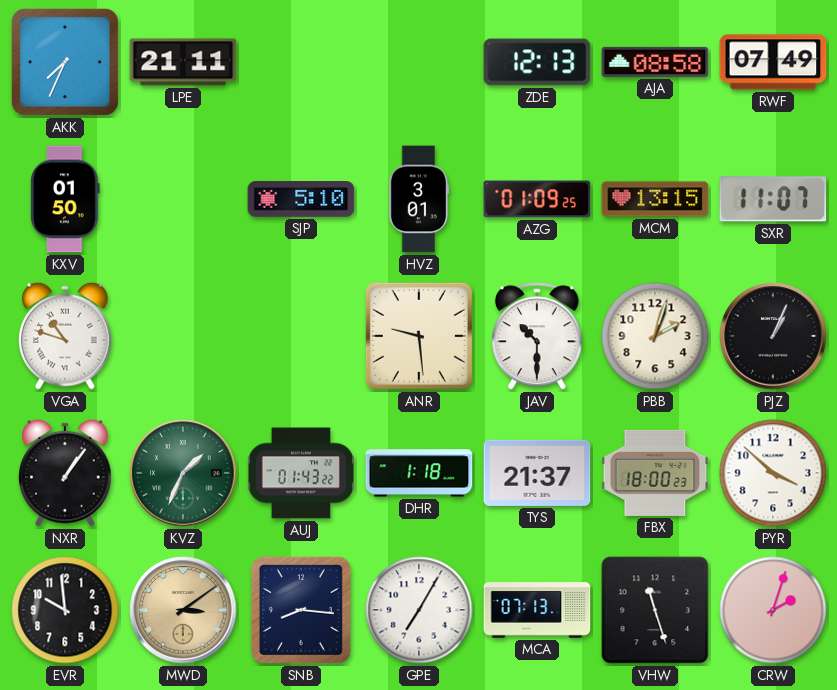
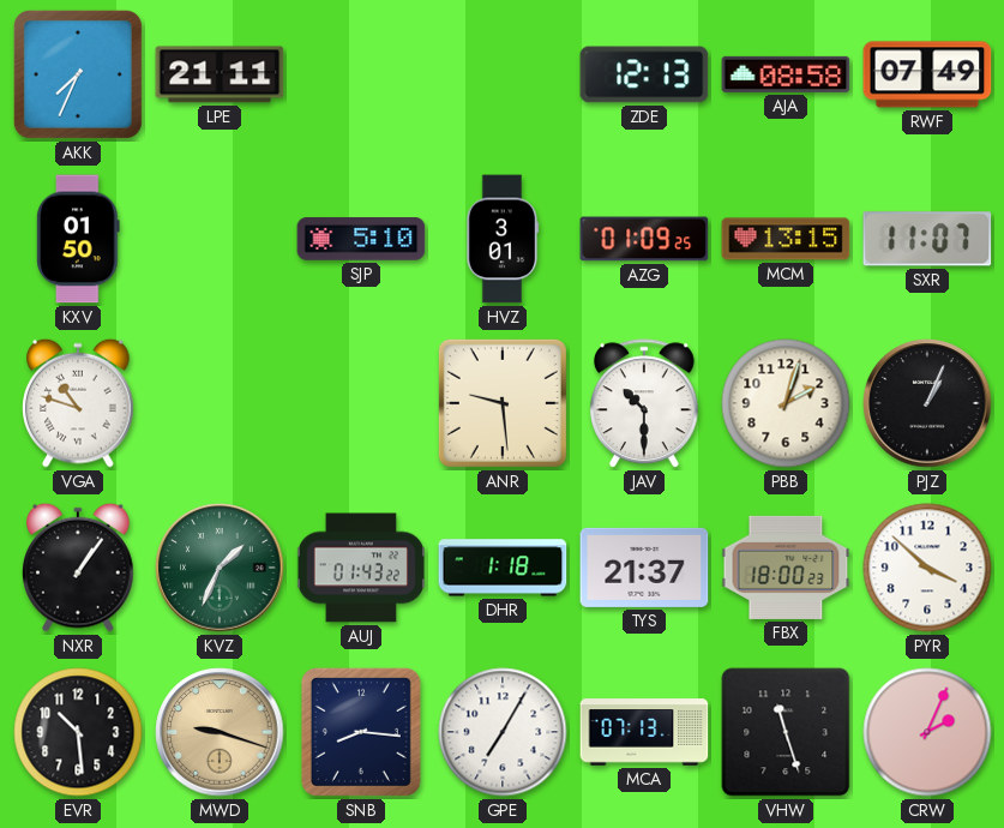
EVR: 9:59 -> 10:29 (78, 732)
MWD: 3:09 -> 9:18 (220, 732)
CRW: 2:03 -> 2:04 (927, 732)
